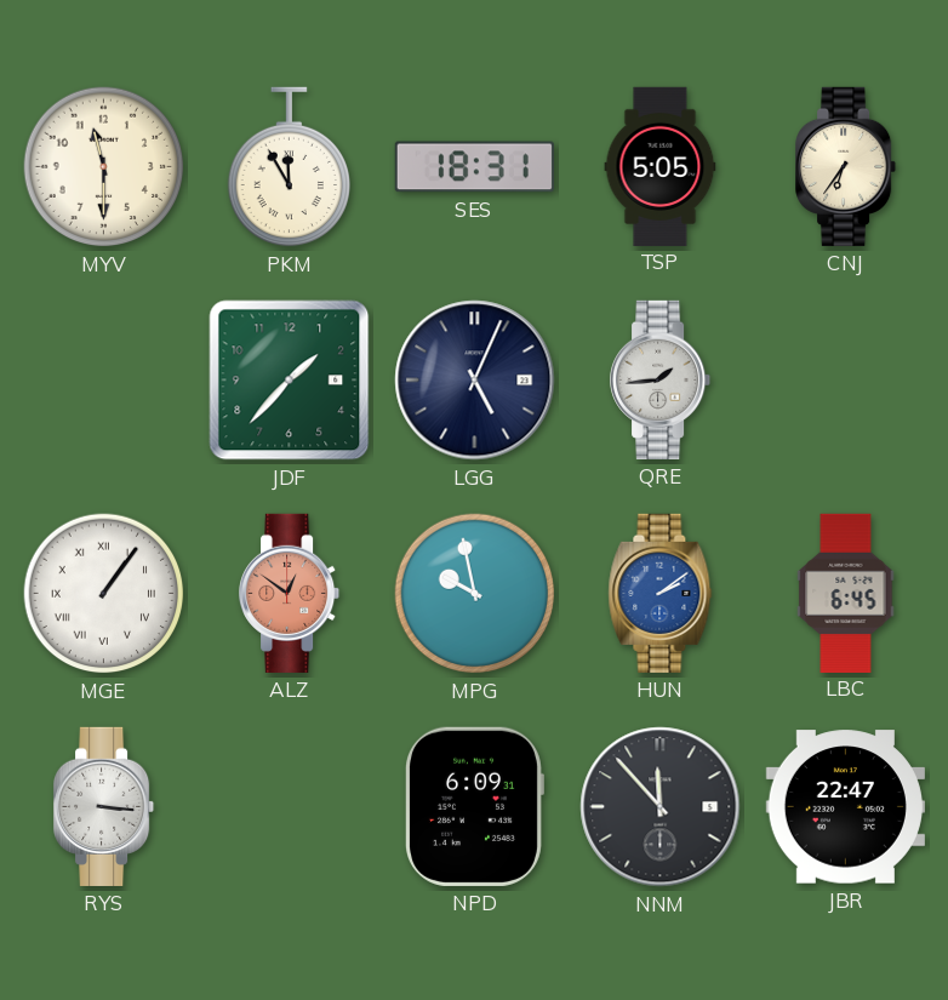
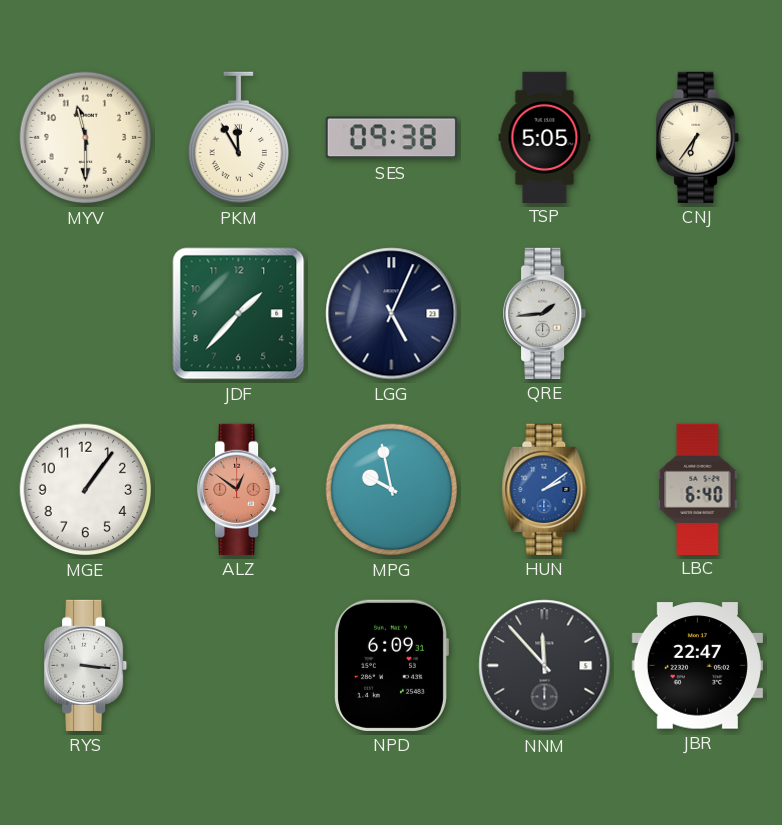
SES: 18:31 -> 09:38 (391, 138)
MGE numerals: Roman -> Arabic (86, 490)
LBC: 6:45 -> 6:40 (698, 489)
